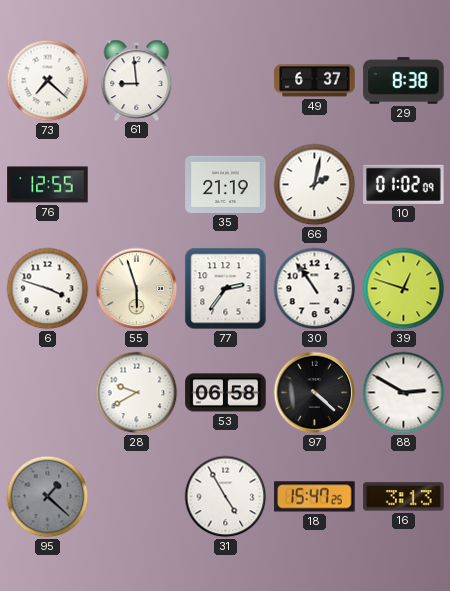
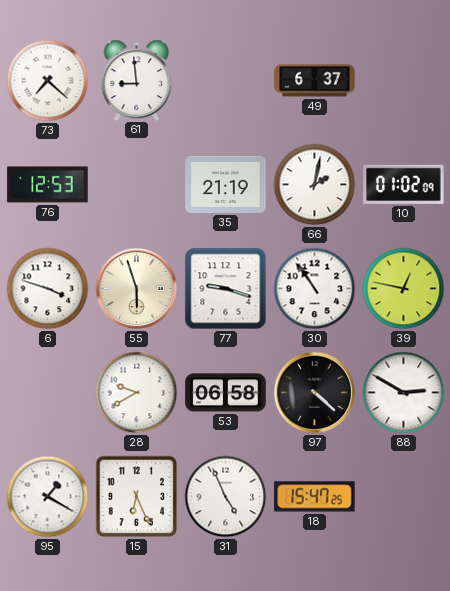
29: 8:38 -> none (404, 81)
76: 12:55 -> 12:53 (48, 185)
77: 2:36 -> 9:18 (226, 289)
39: 12:48 -> 12:47 (404, 289)
95: 1:22 -> 1:20 (48, 497)
95 dial: grey -> white (48, 497)
15: none -> 6:26 (137, 497)
31: 4:55 -> 4:56 (226, 497)
16: 3:13 -> none (404, 497)
